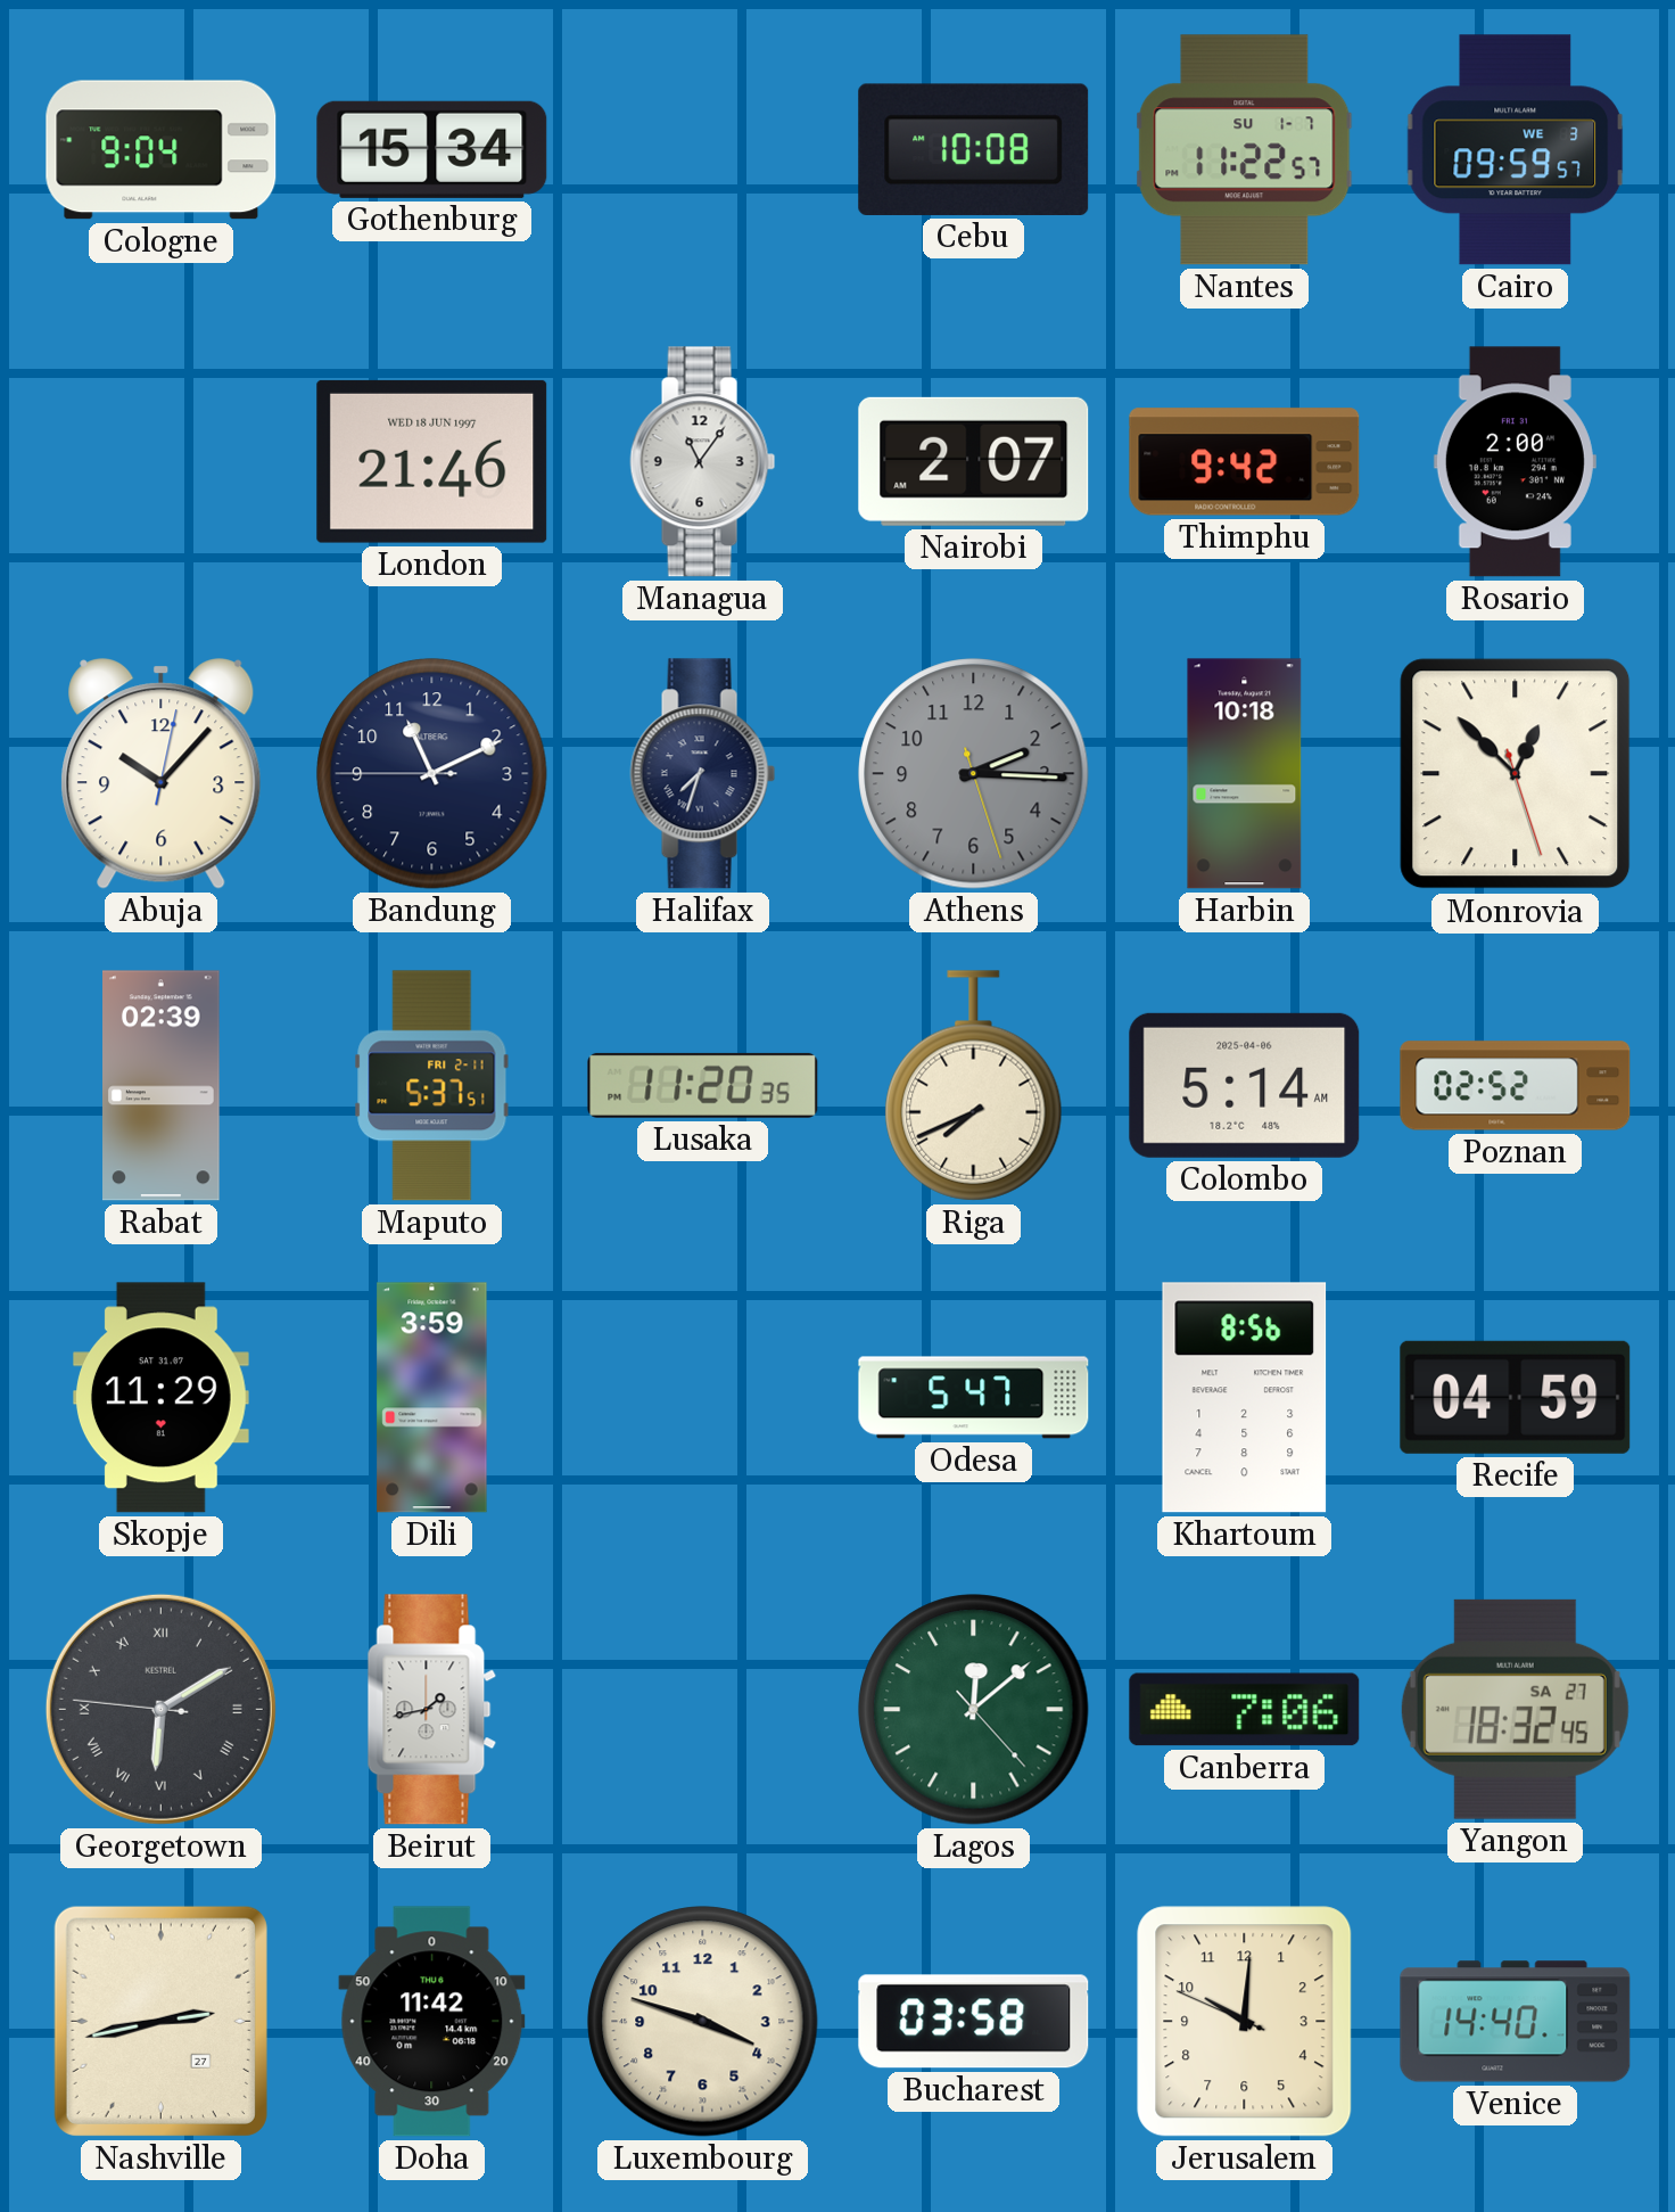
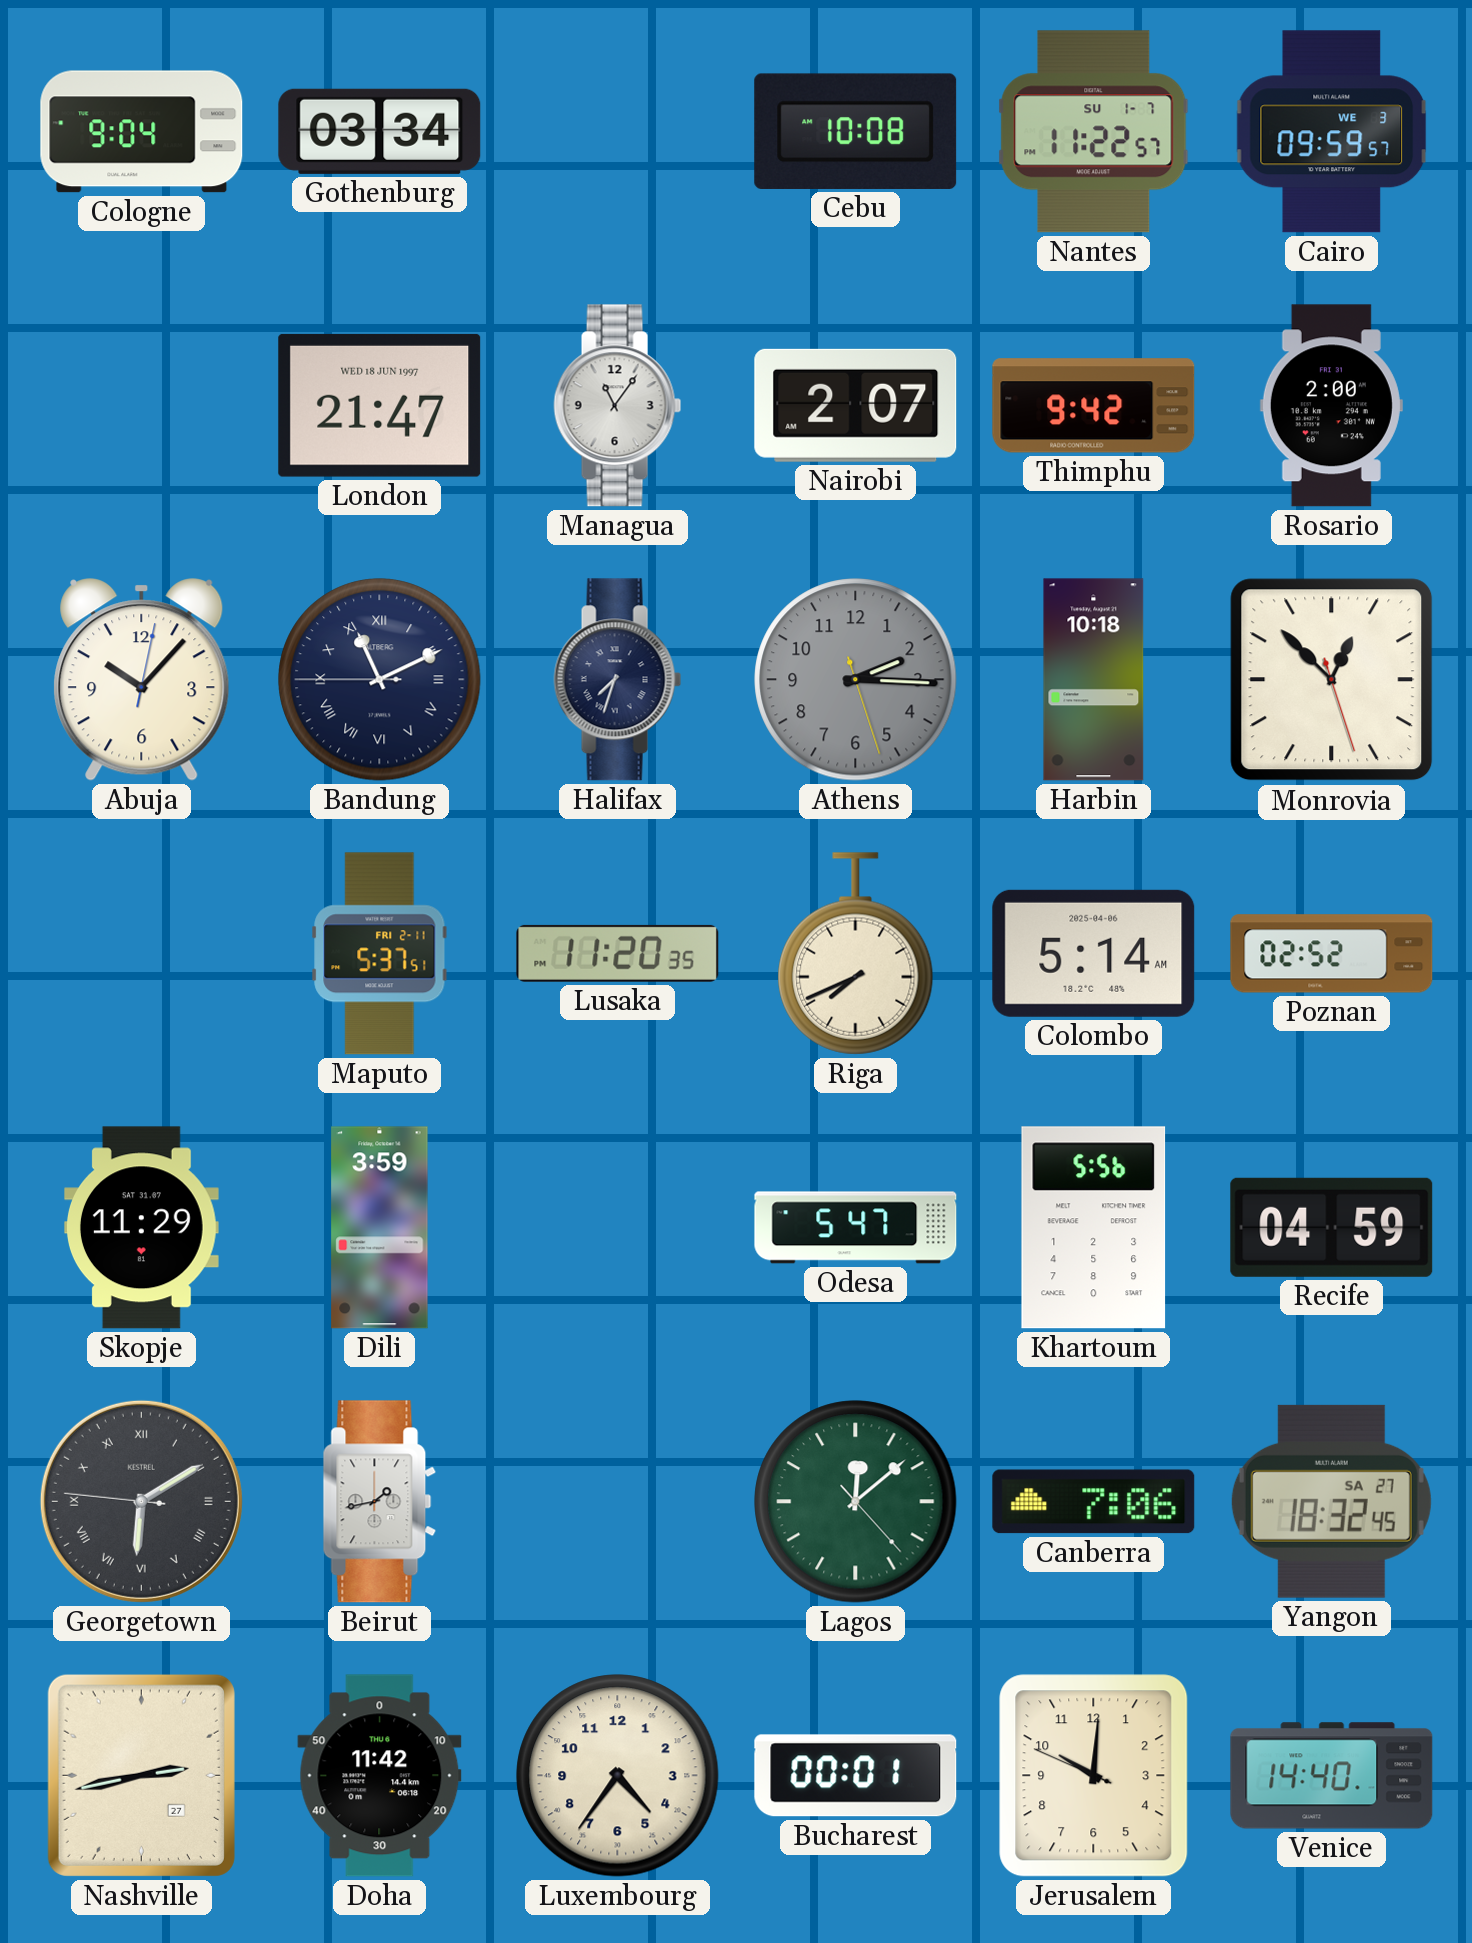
Gothenburg: 15:34 -> 03:34 (380, 131)
London: 21:46 -> 21:47 (380, 405)
Bandung numerals: Arabic -> Roman (380, 680)
Rabat: 02:39 -> none (162, 1086)
Khartoum: 8:56 -> 5:56 (1094, 1228)
Luxembourg: 3:48 -> 4:36 (618, 1776)
Bucharest: 03:58 -> 00:01 (856, 1776)
